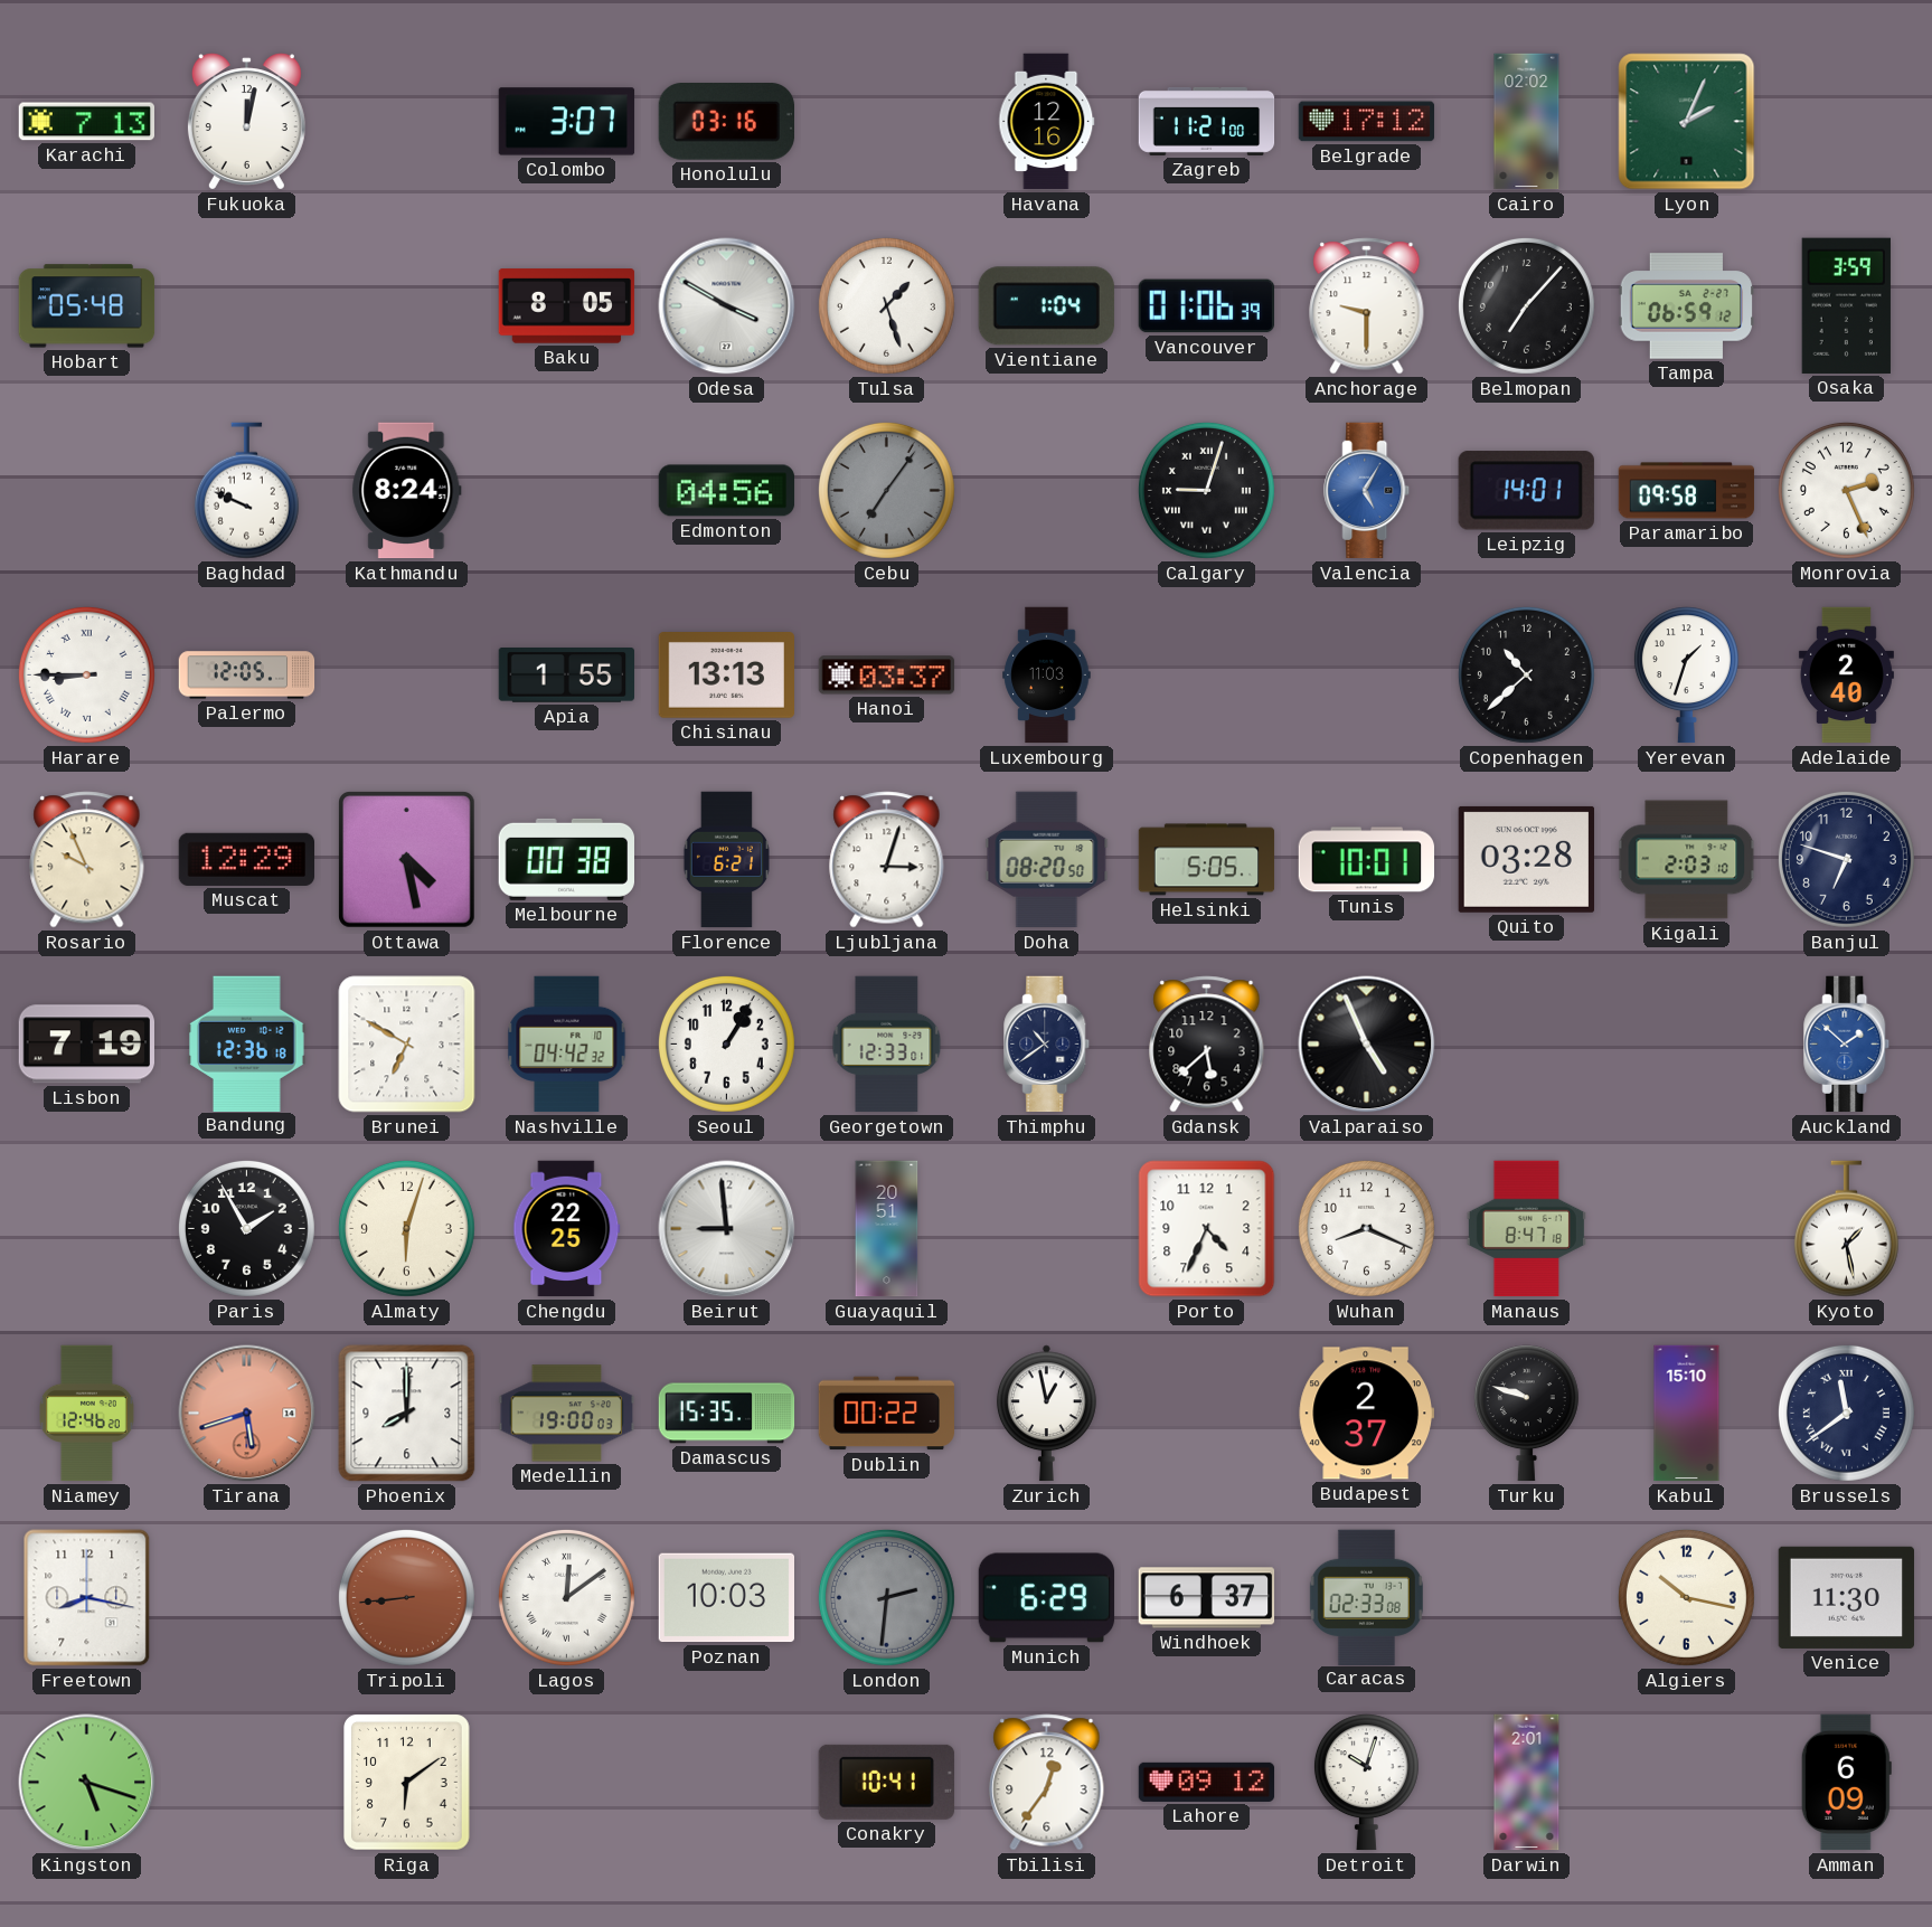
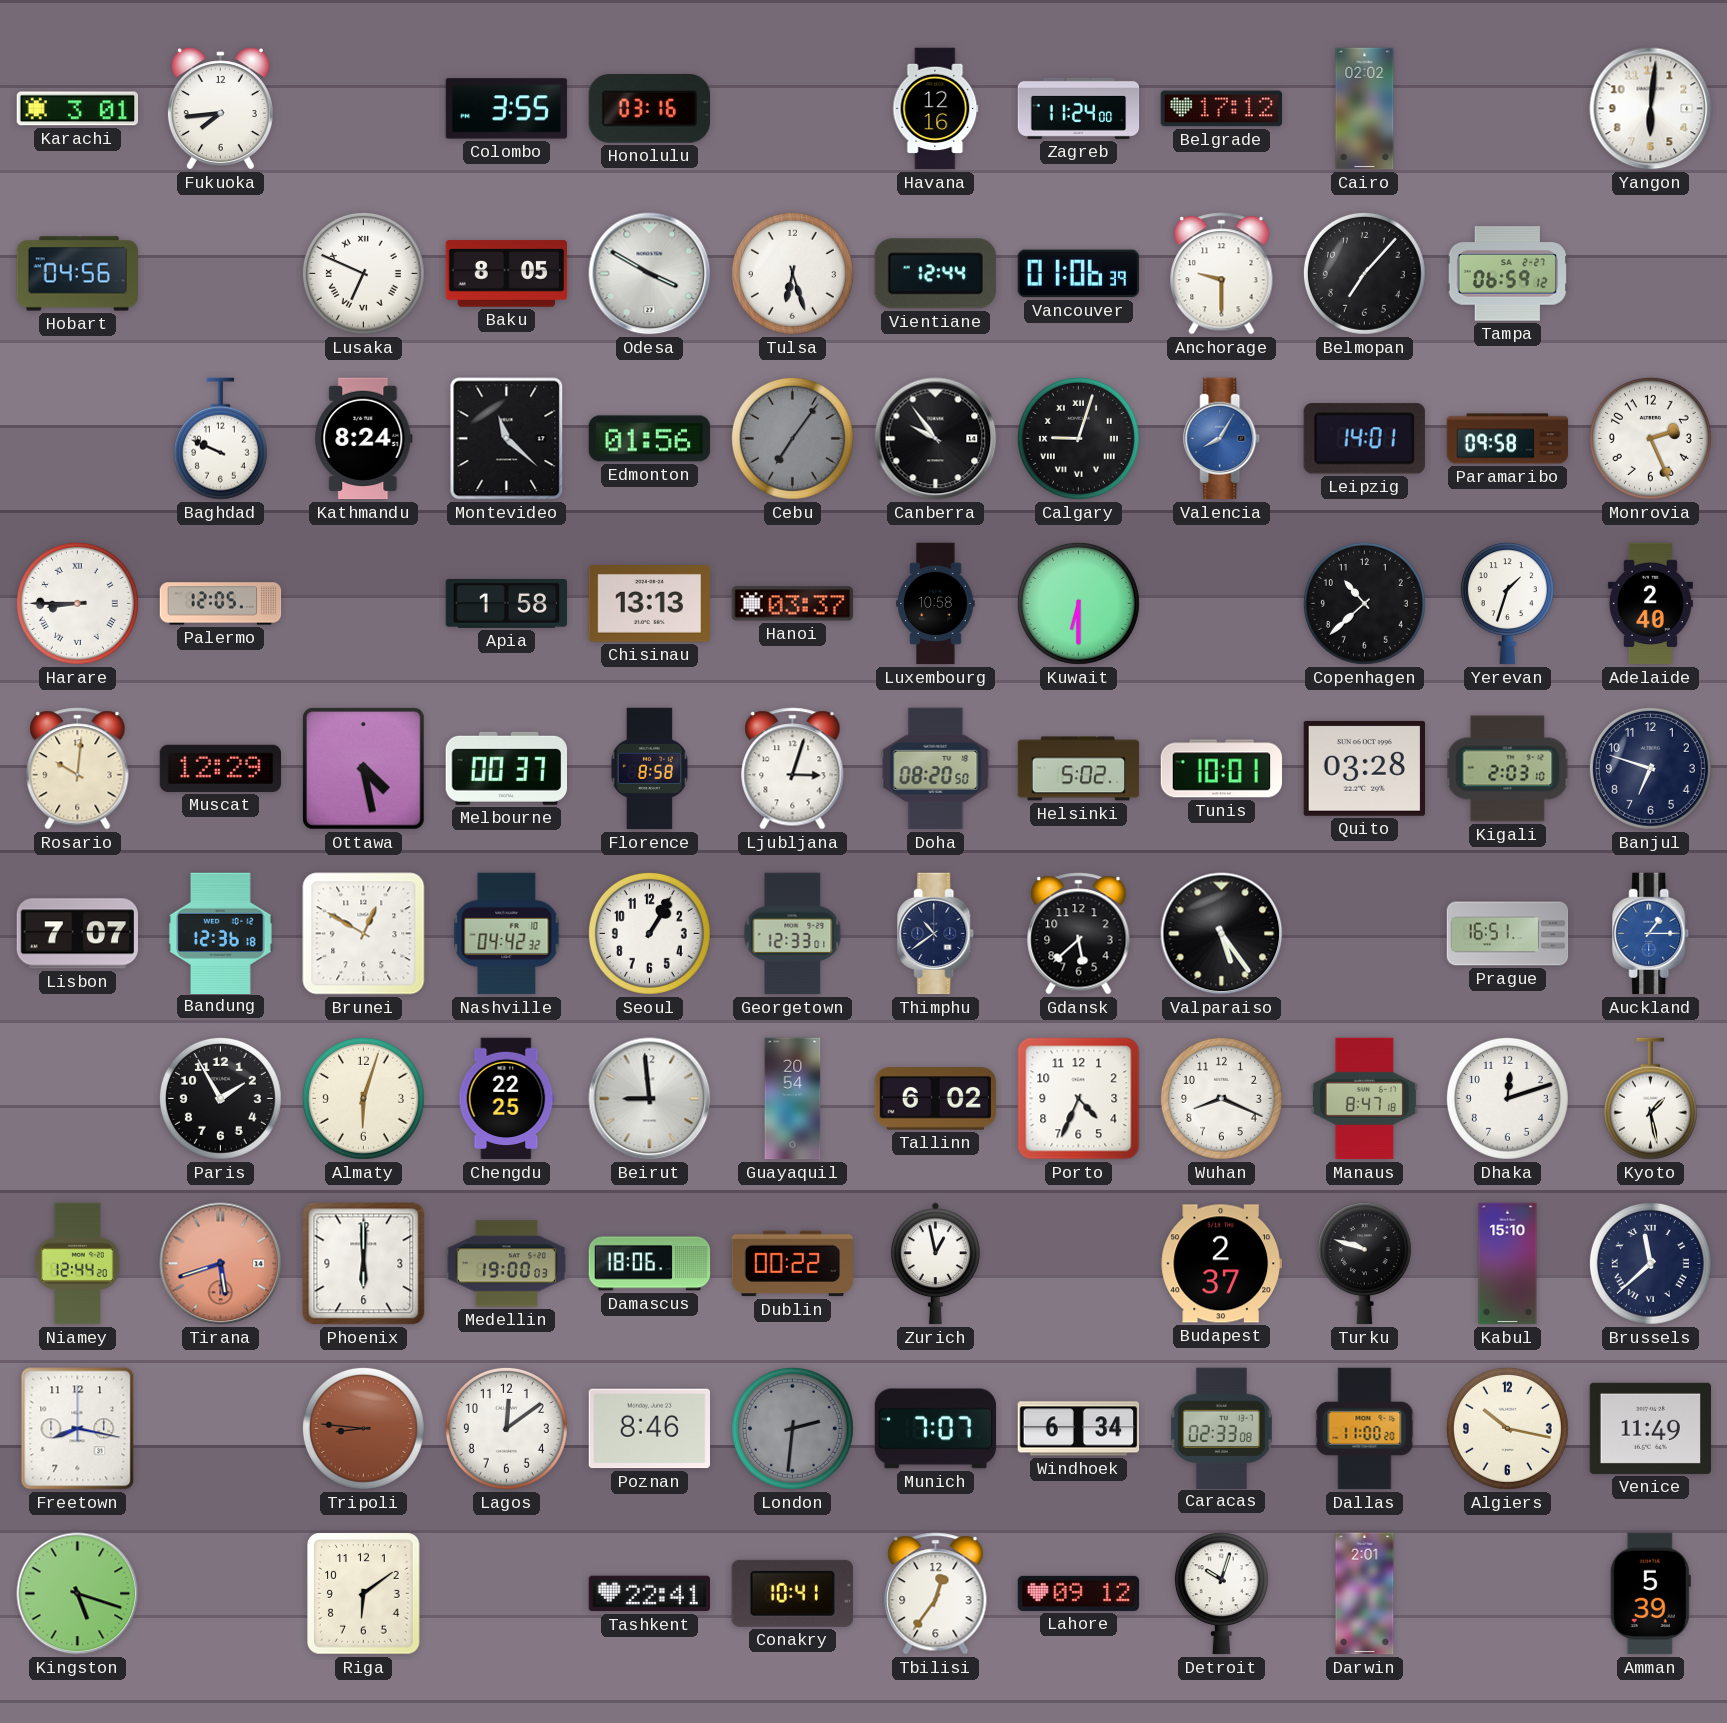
Karachi: 7:13 -> 3:01 (77, 109)
Fukuoka: 12:02 -> 7:44 (220, 109)
Colombo: 3:07 -> 3:55 (507, 109)
Zagreb: 11:21 -> 11:24 (1079, 108)
Lyon: 2:04 -> none (1687, 122)
Yangon: none -> 6:01 (1651, 109)
Hobart: 05:48 -> 04:56 (78, 274)
Lusaka: none -> 6:49 (363, 273)
Tulsa: 1:27 -> 6:27 (792, 273)
Vientiane: 1:04 -> 12:44 (935, 274)
Osaka: 3:59 -> none (1846, 305)
Montevideo: none -> 11:22 (507, 439)
Edmonton: 04:56 -> 01:56 (650, 439)
Canberra: none -> 9:54 (936, 439)
Valencia: 5:05 -> 8:05 (1222, 439)
Apia: 1:55 -> 1:58 (507, 604)
Luxembourg: 11:03 -> 10:58 (936, 604)
Kuwait: none -> 6:30 (1078, 603)
Rosario: 9:56 -> 10:01 (78, 769)
Melbourne: 00:38 -> 00:37 (506, 768)
Florence: 6:21 -> 8:58 (649, 769)
Helsinki: 5:05 -> 5:02 (1079, 769)
Lisbon: 7:19 -> 7:07 (77, 934)
Brunei: 6:50 -> 12:50 (364, 934)
Valparaiso: 4:56 -> 5:24 (1222, 934)
Prague: none -> 16:51 (1508, 934)
Auckland: 1:52 -> 1:15 (1651, 934)
Guayaquil: 20:51 -> 20:54 (793, 1099)
Tallinn: none -> 6:02 (935, 1099)
Dhaka: none -> 12:12 (1507, 1098)
Niamey: 12:46 -> 12:44 (78, 1264)
Phoenix: 8:00 -> 6:00 (364, 1264)
Damascus: 15:35 -> 18:06 (650, 1264)
Brussels: 11:39 -> 11:38 (1650, 1263)
Tripoli: 8:44 -> 8:46 (363, 1428)
Lagos numerals: Roman -> Arabic (506, 1428)
Poznan: 10:03 -> 8:46 (649, 1429)
Munich: 6:29 -> 7:07 (936, 1429)
Windhoek: 6:37 -> 6:34 (1079, 1429)
Dallas: none -> 11:00 (1365, 1429)
Venice: 11:30 -> 11:49 (1651, 1428)
Tashkent: none -> 22:41 (649, 1594)
Amman: 6:09 -> 5:39 (1650, 1594)
